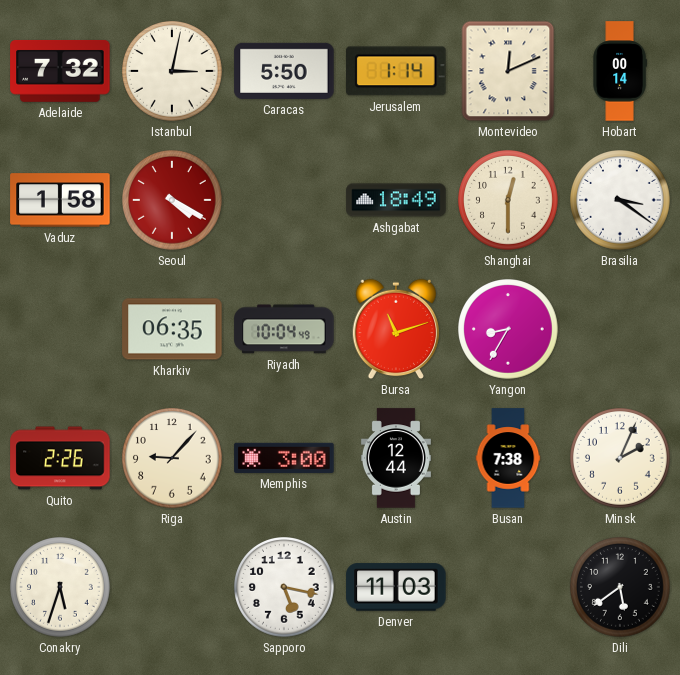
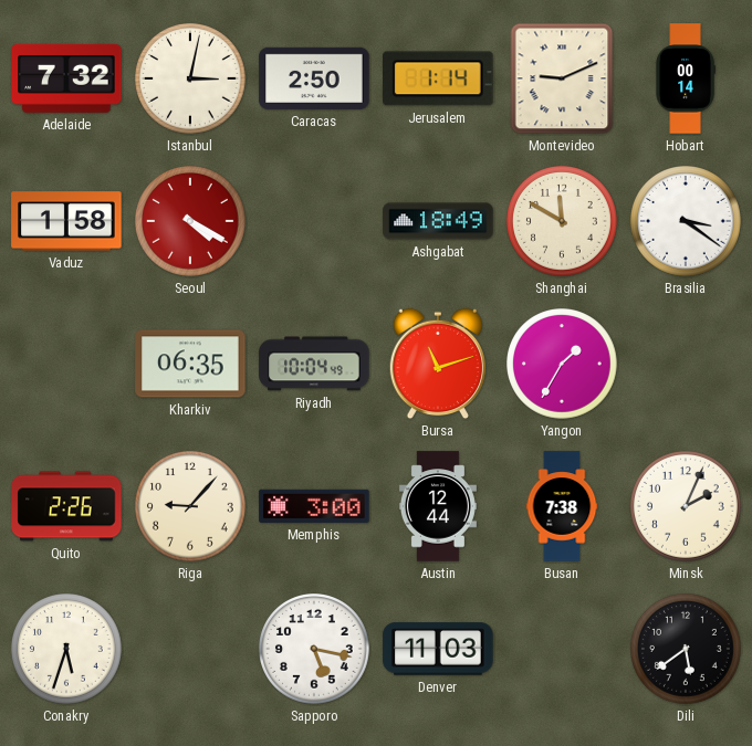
Caracas: 5:50 -> 2:50 (314, 78)
Montevideo: 12:11 -> 9:11 (562, 78)
Shanghai: 12:30 -> 11:50 (563, 222)
Yangon: 8:35 -> 1:35 (563, 365)
